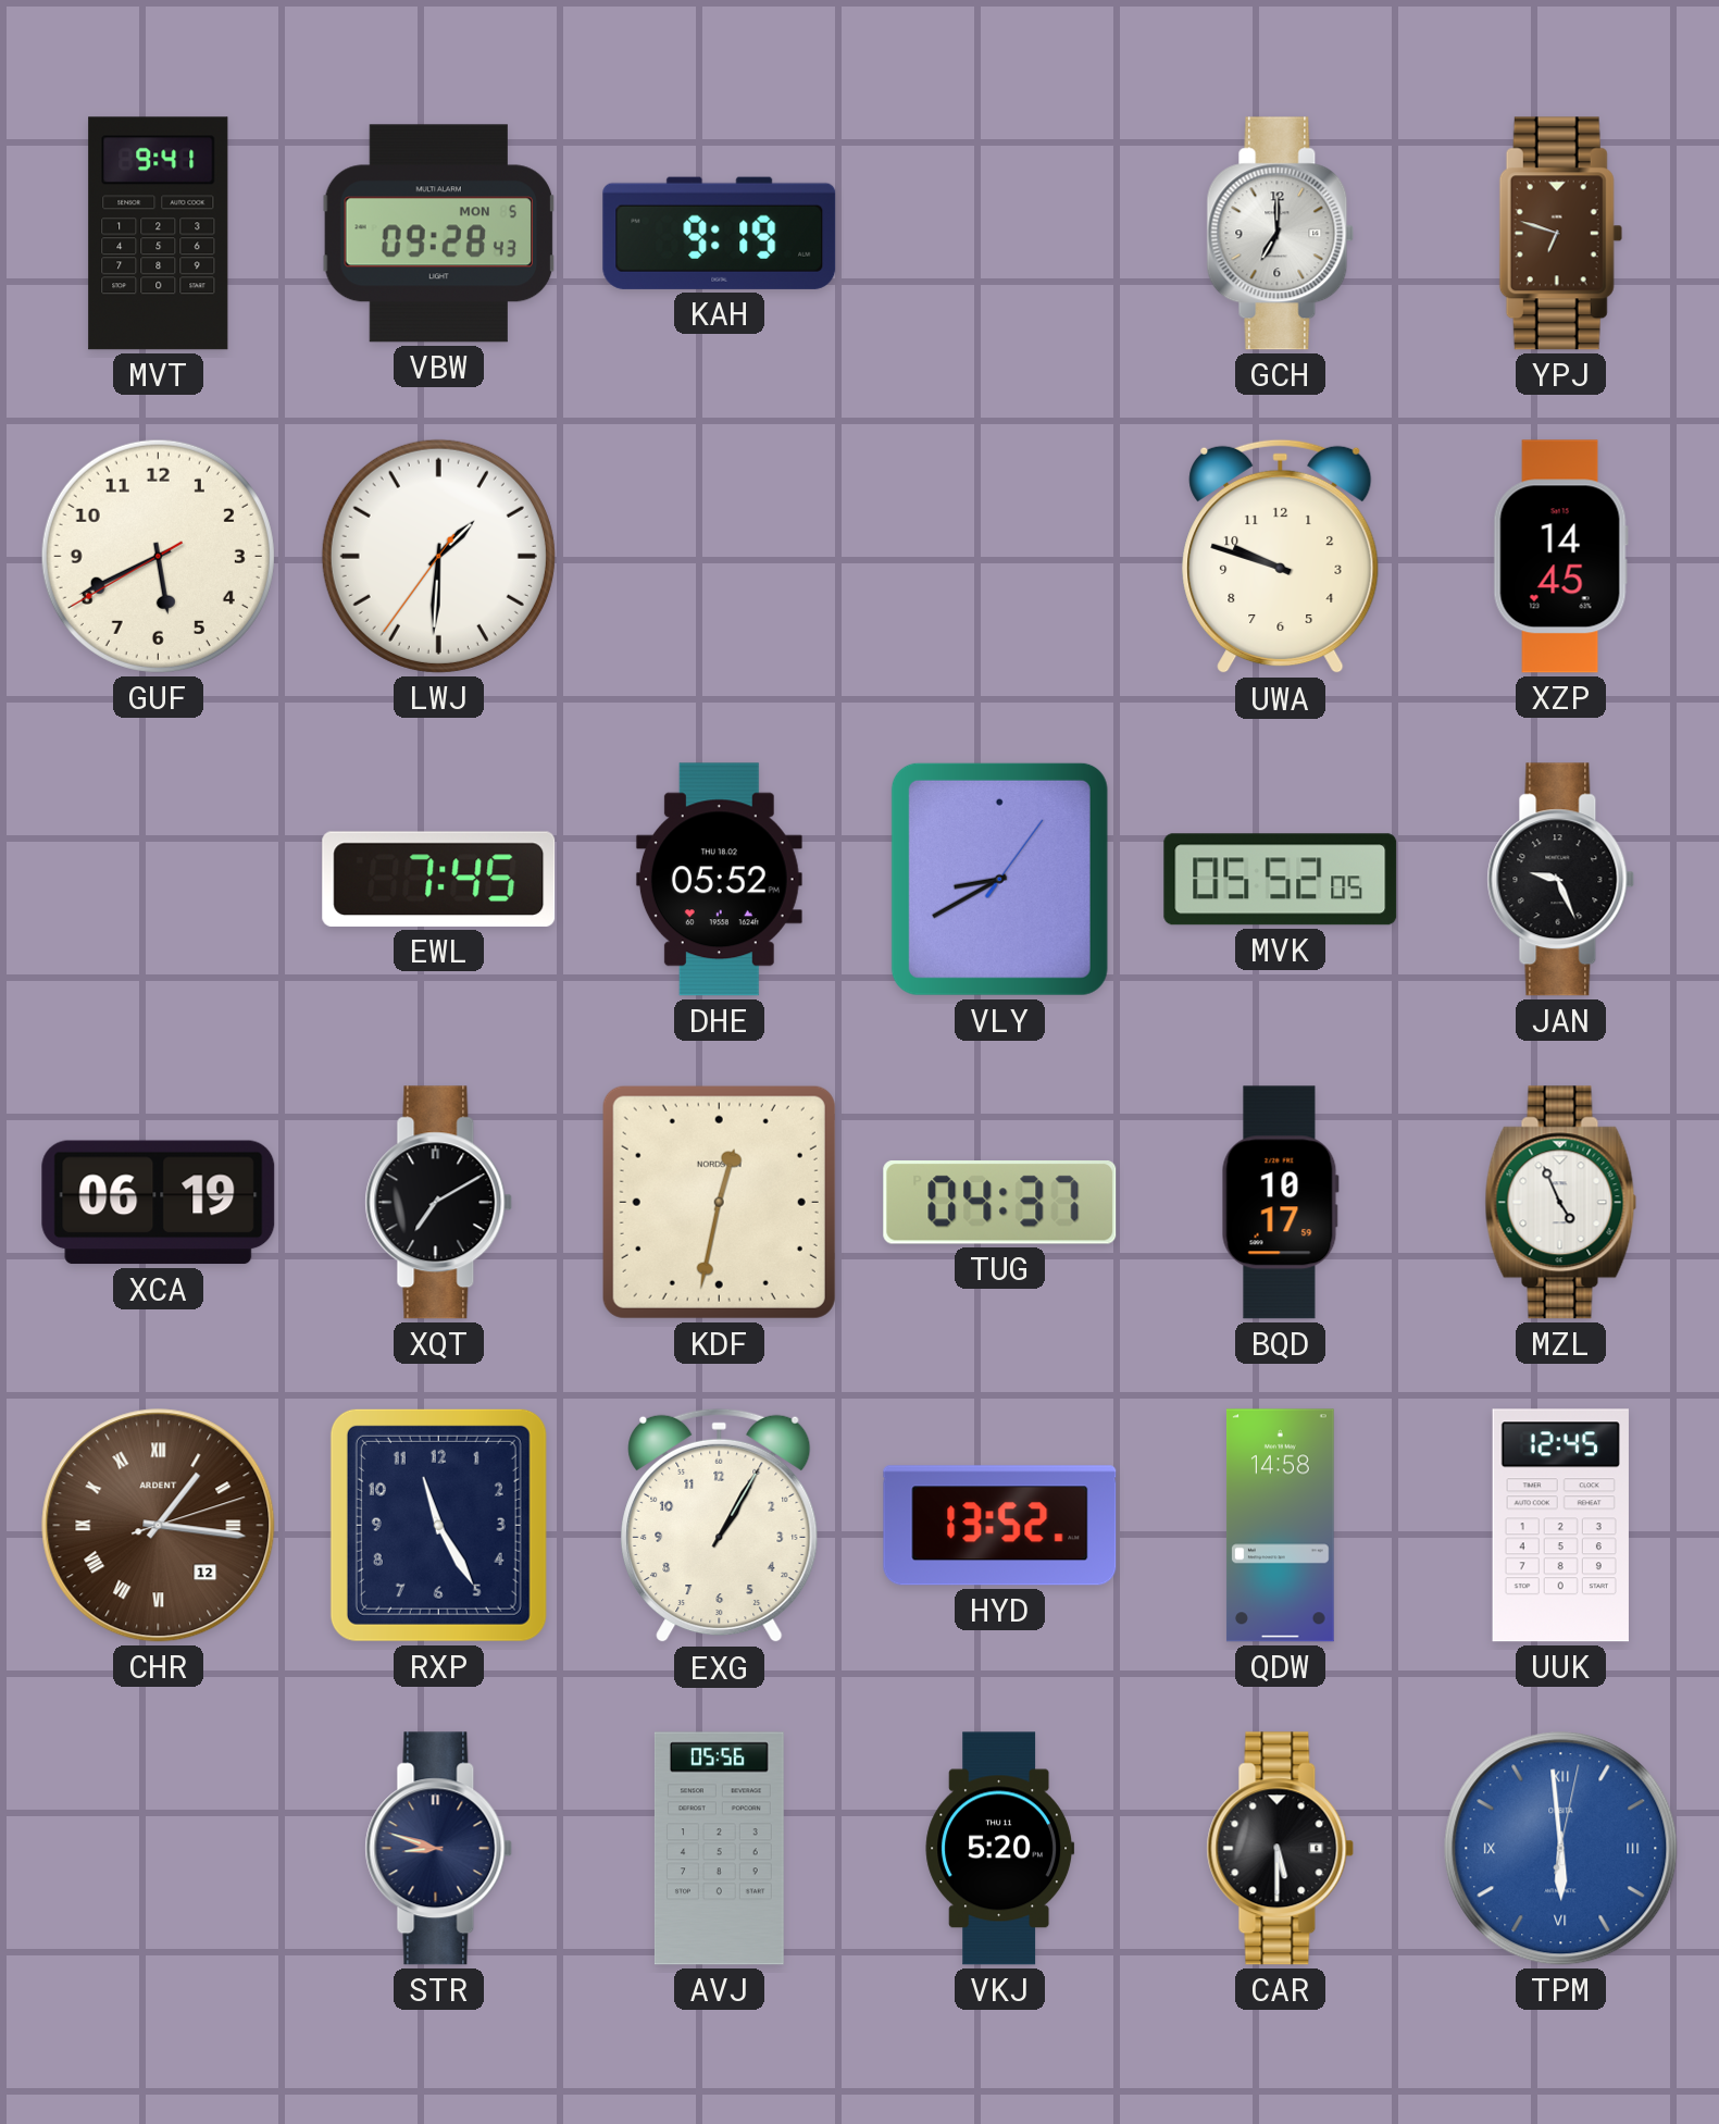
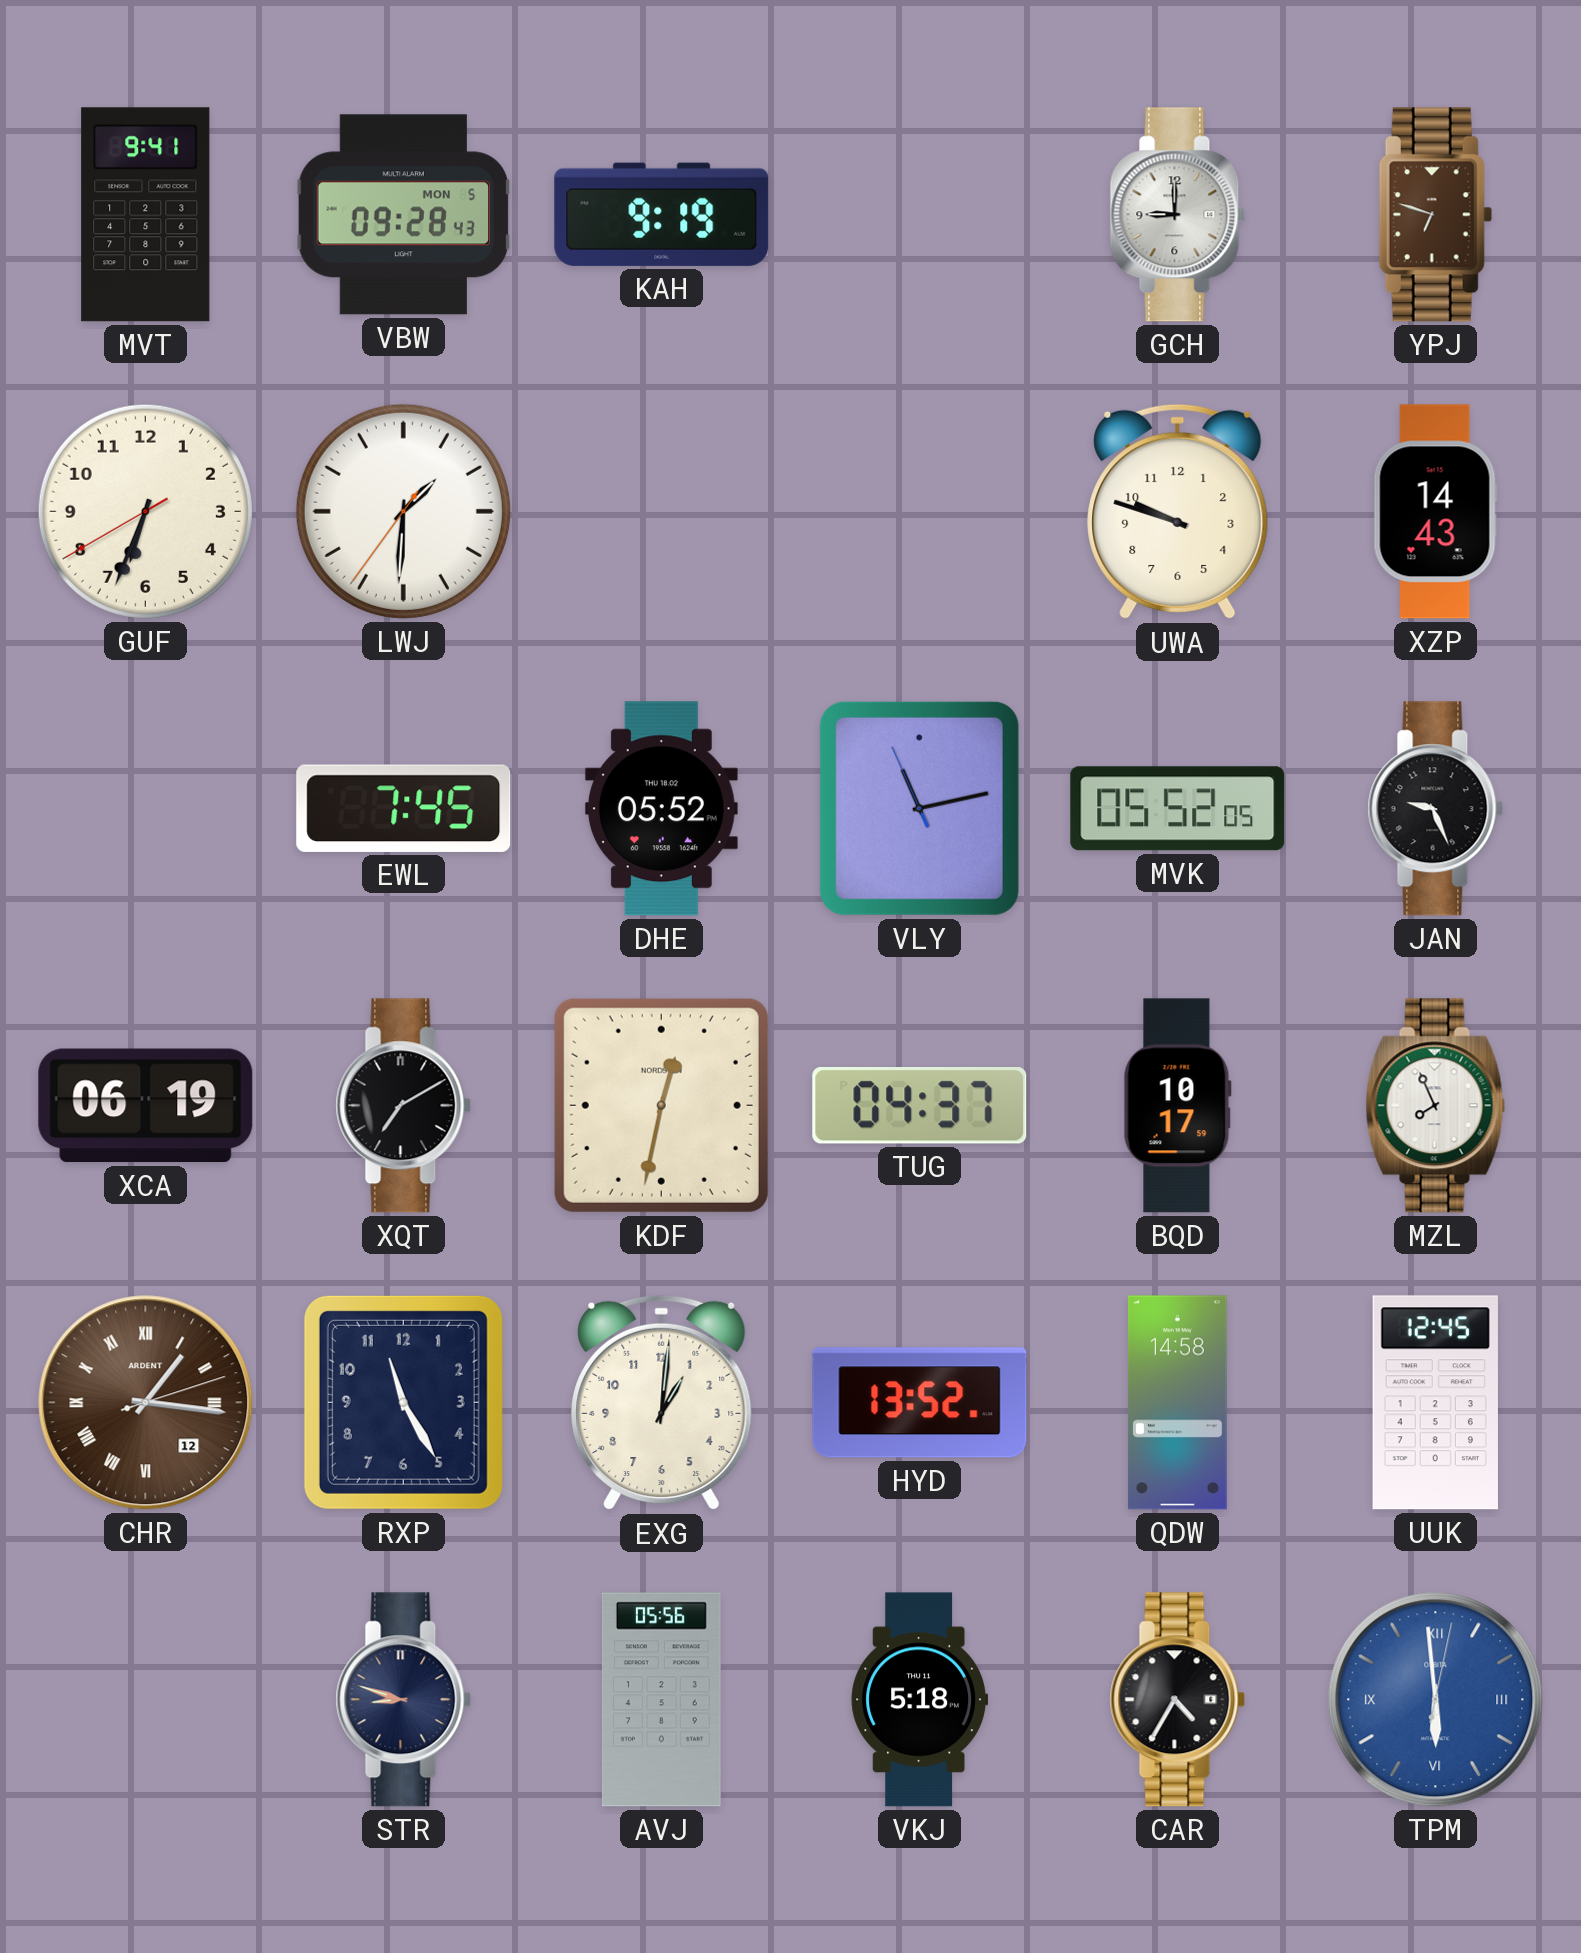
GCH: 7:00 -> 9:00 (1178, 215)
GUF: 5:40 -> 6:33 (145, 511)
XZP: 14:45 -> 14:43 (1435, 512)
VLY: 8:40 -> 11:12 (919, 808)
MZL: 4:56 -> 7:56 (1436, 1106)
EXG: 1:05 -> 1:01 (662, 1403)
VKJ: 5:20 -> 5:18 (920, 1700)
CAR: 5:30 -> 4:35 (1178, 1700)
